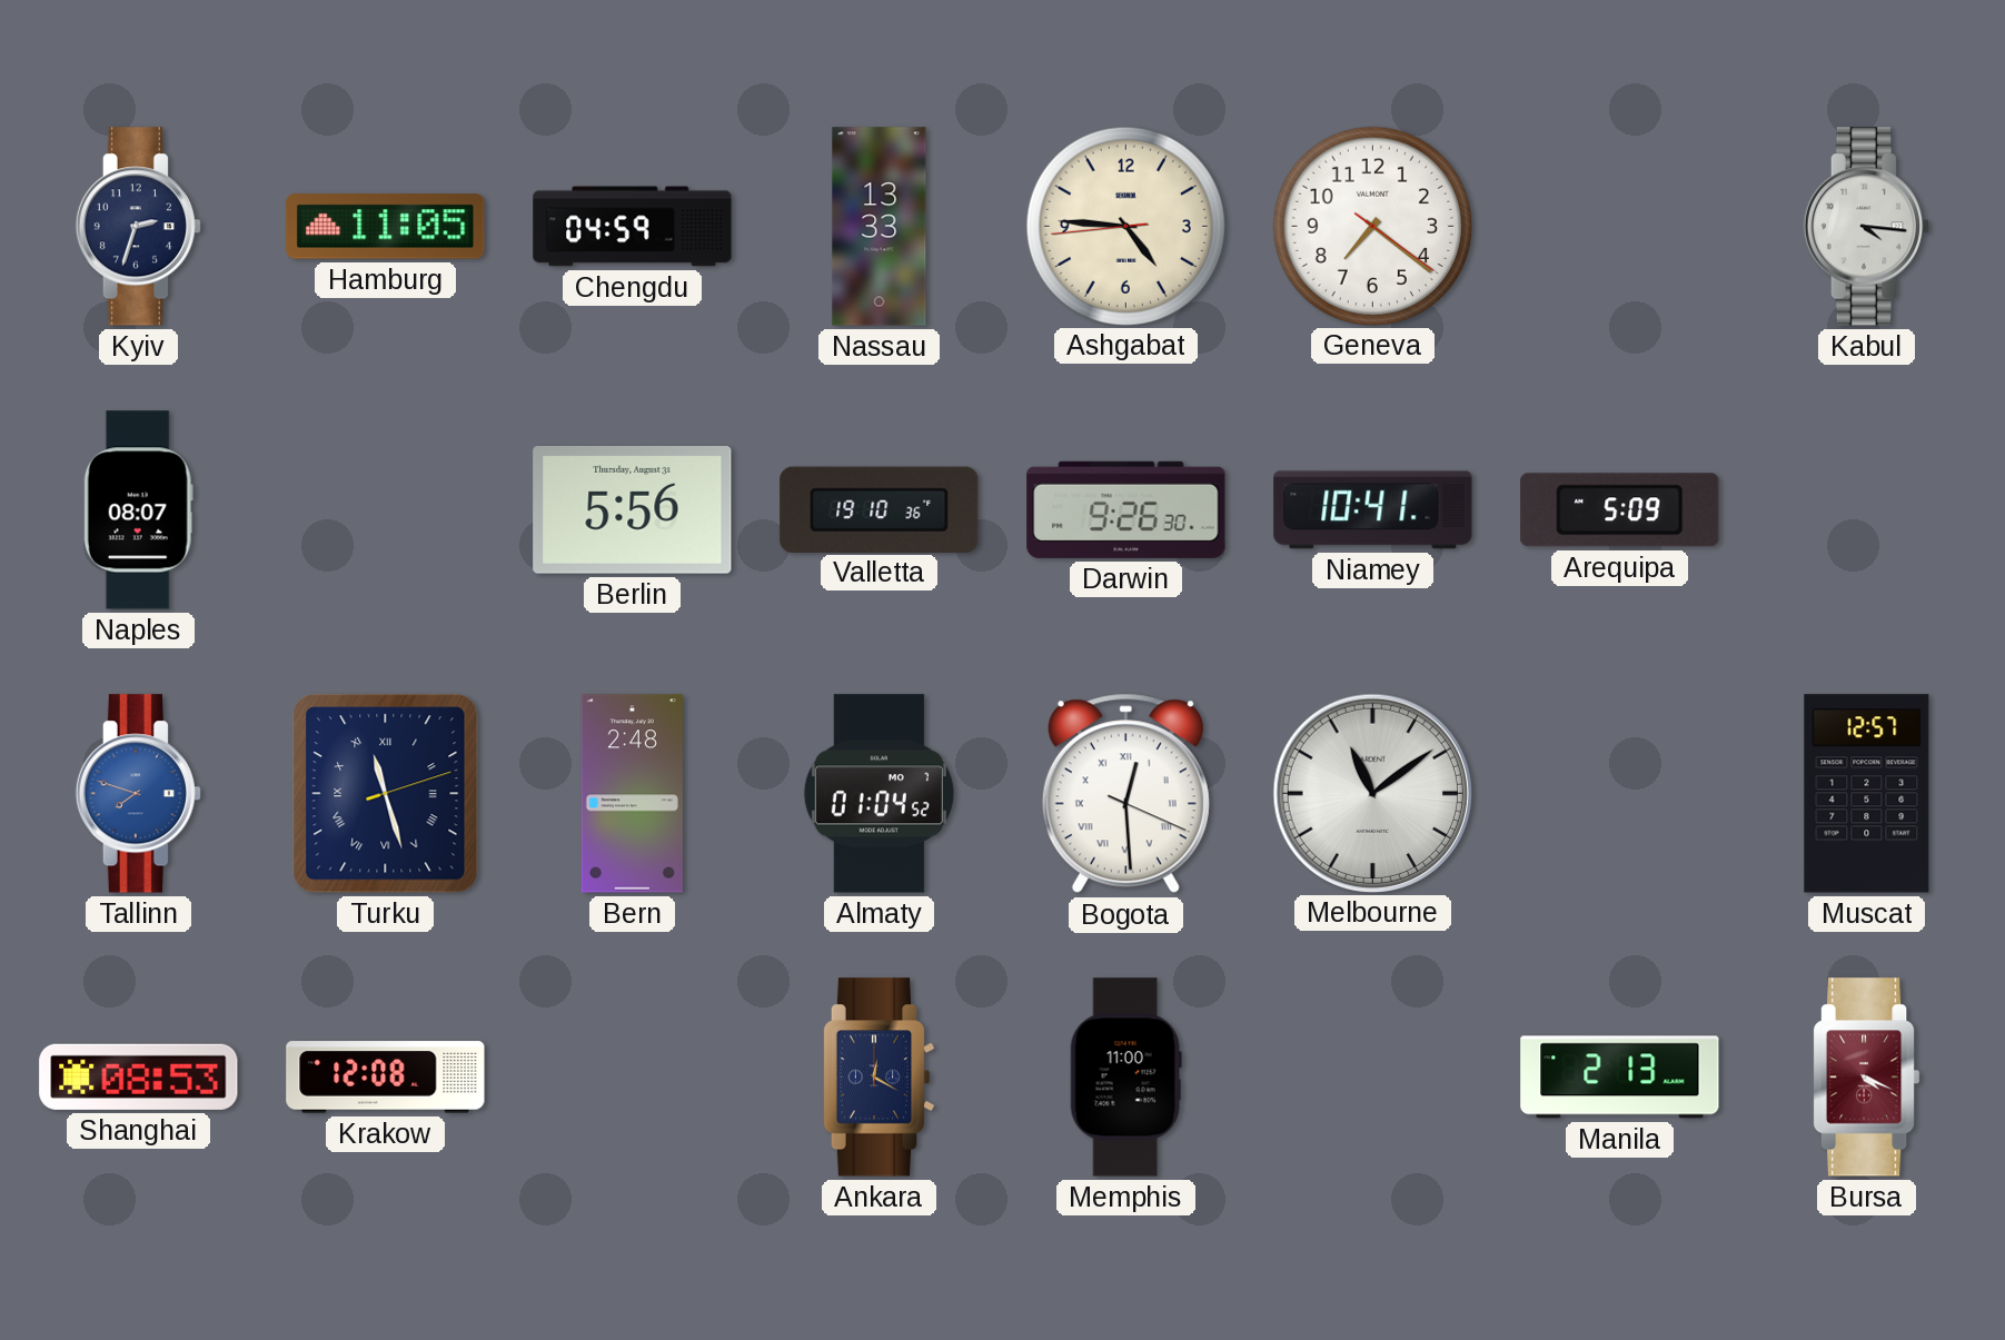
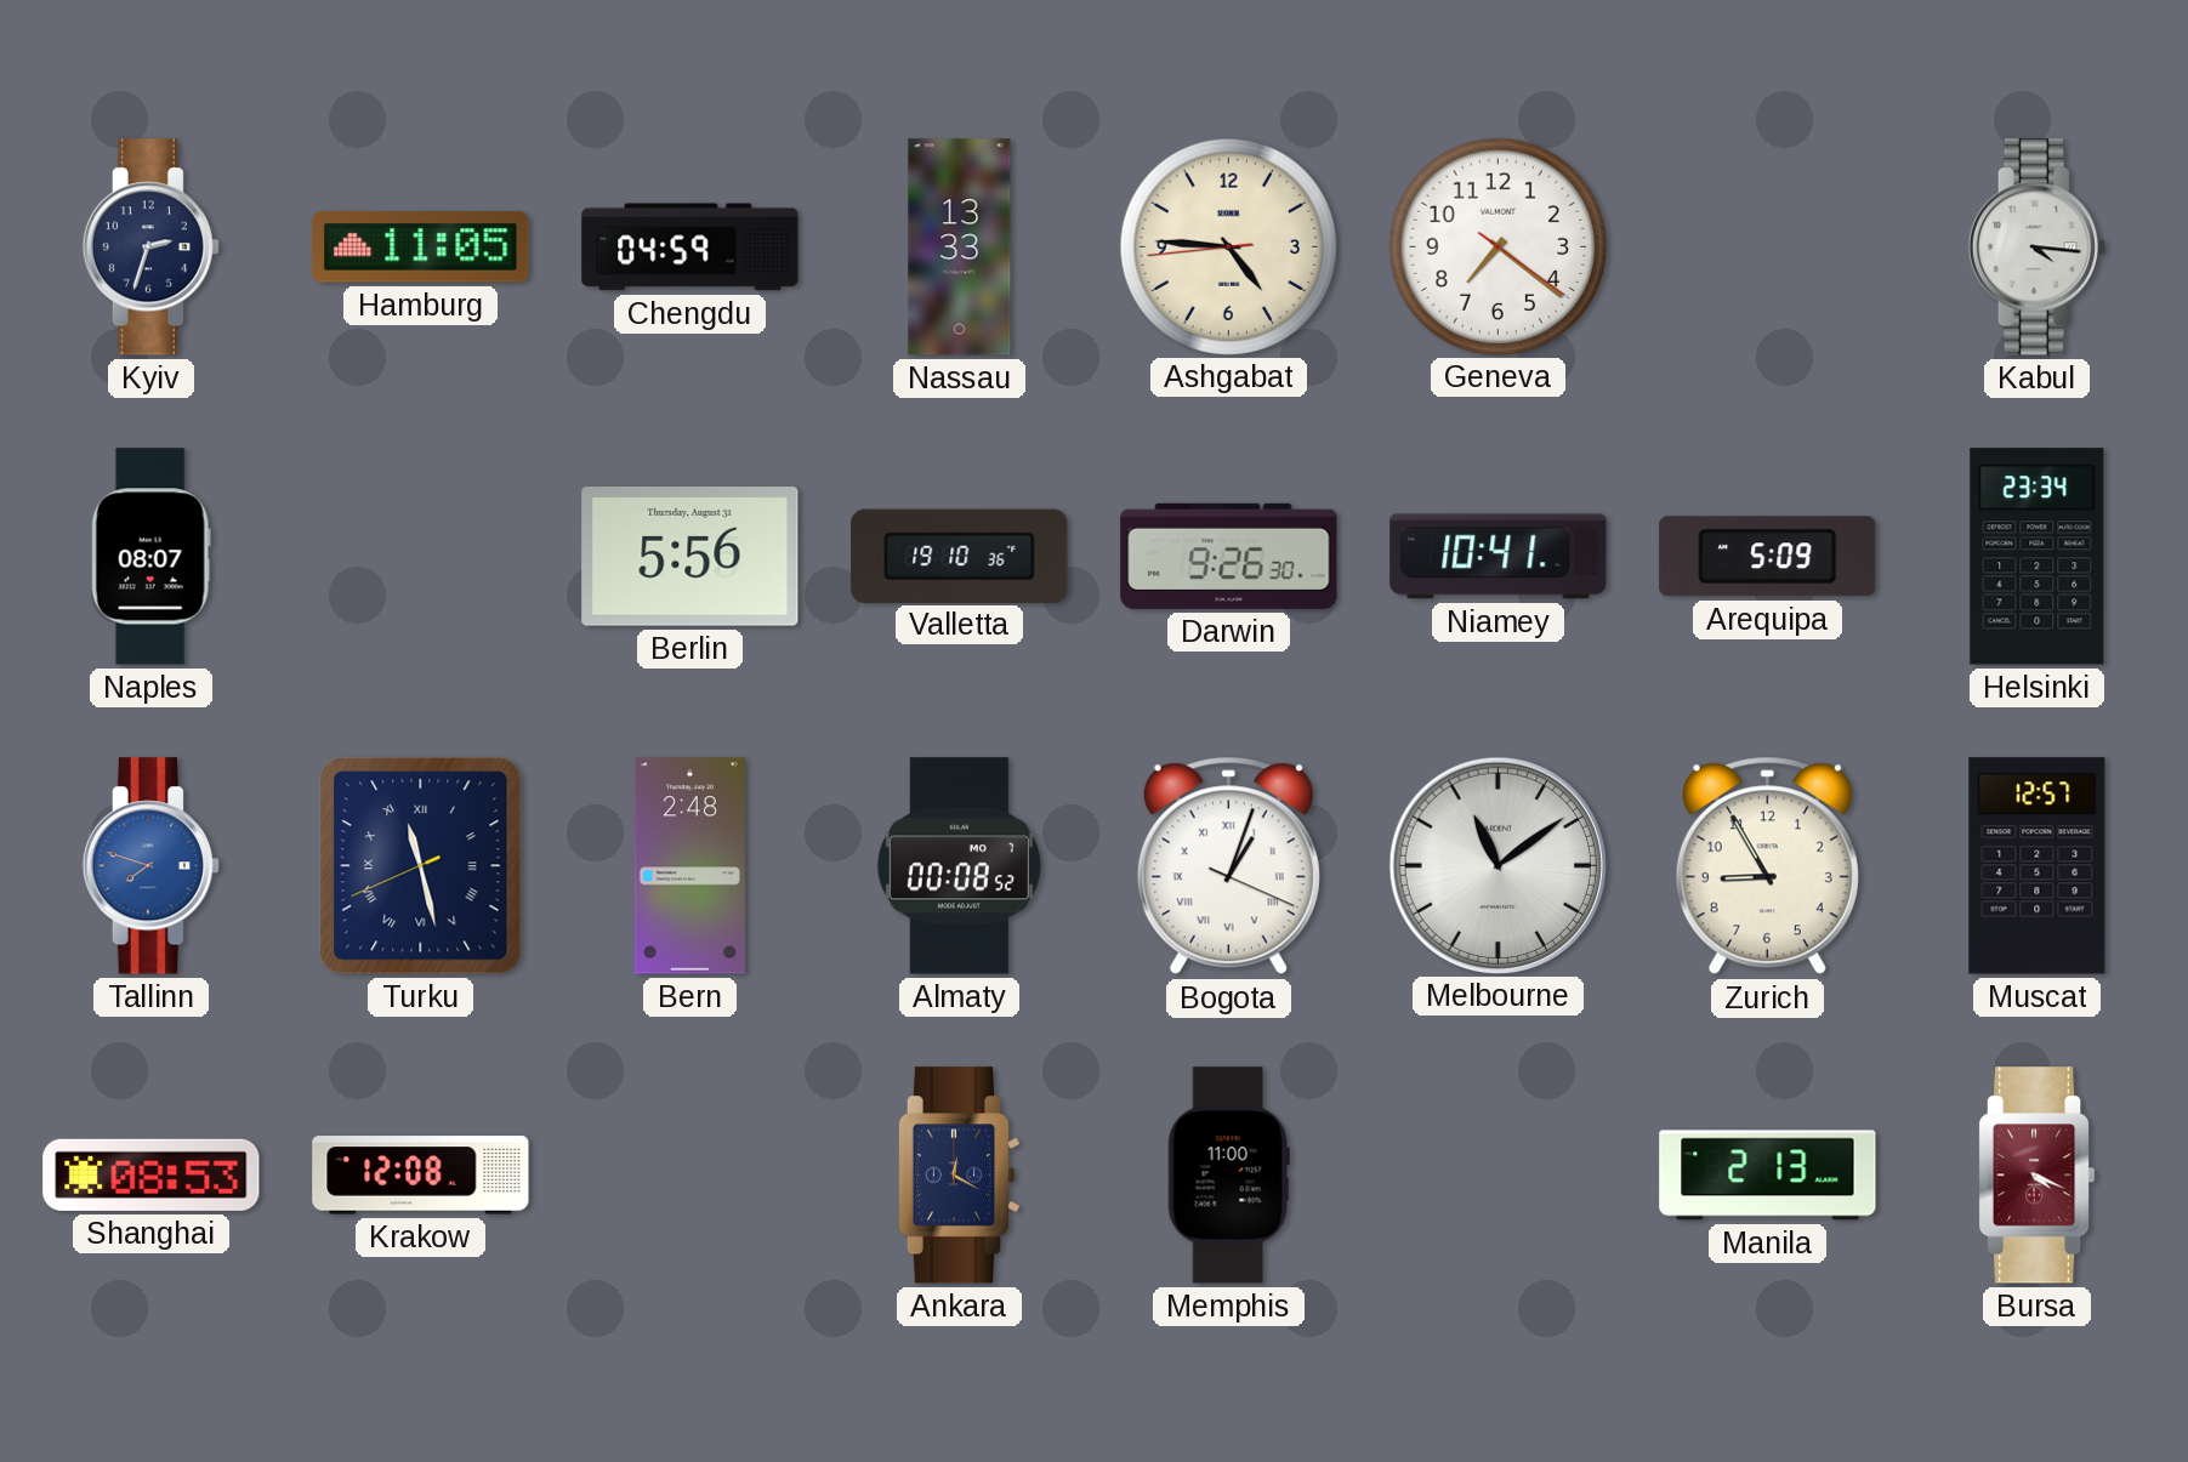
Helsinki: none -> 23:34 (2038, 557)
Turku: 11:27:12 -> 11:27:41 (421, 866)
Almaty: 01:04 -> 00:08 (959, 866)
Bogota: 12:29 -> 1:03 (1228, 866)
Zurich: none -> 8:55 (1767, 866)
